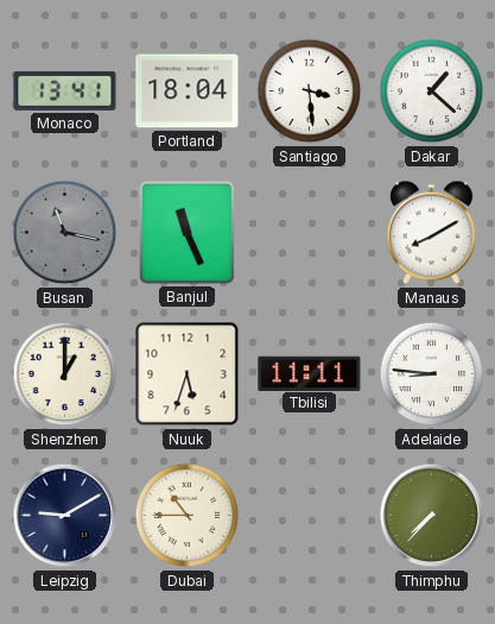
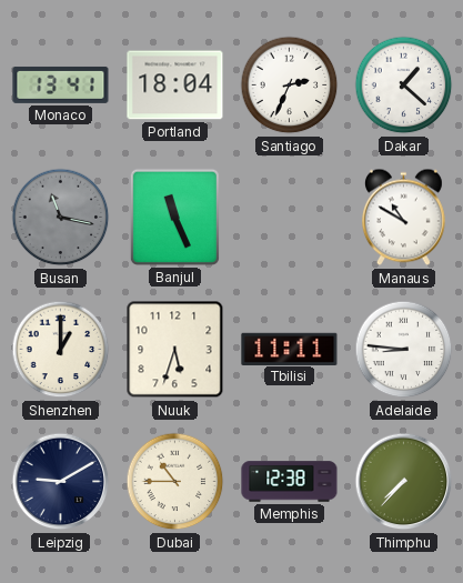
Santiago: 3:29 -> 2:34 (290, 86)
Manaus: 8:10 -> 10:50 (404, 218)
Memphis: none -> 12:38 (290, 482)
